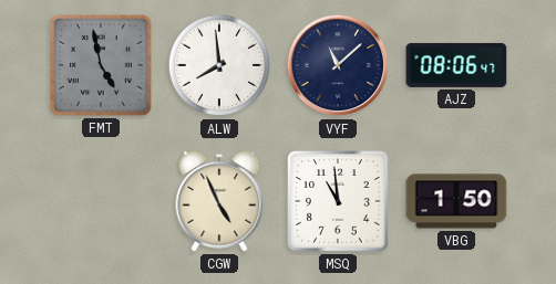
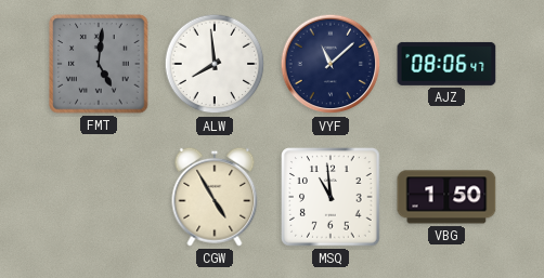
FMT: 4:58 -> 5:01 (99, 64)
CGW: 4:56 -> 4:55 (215, 197)
